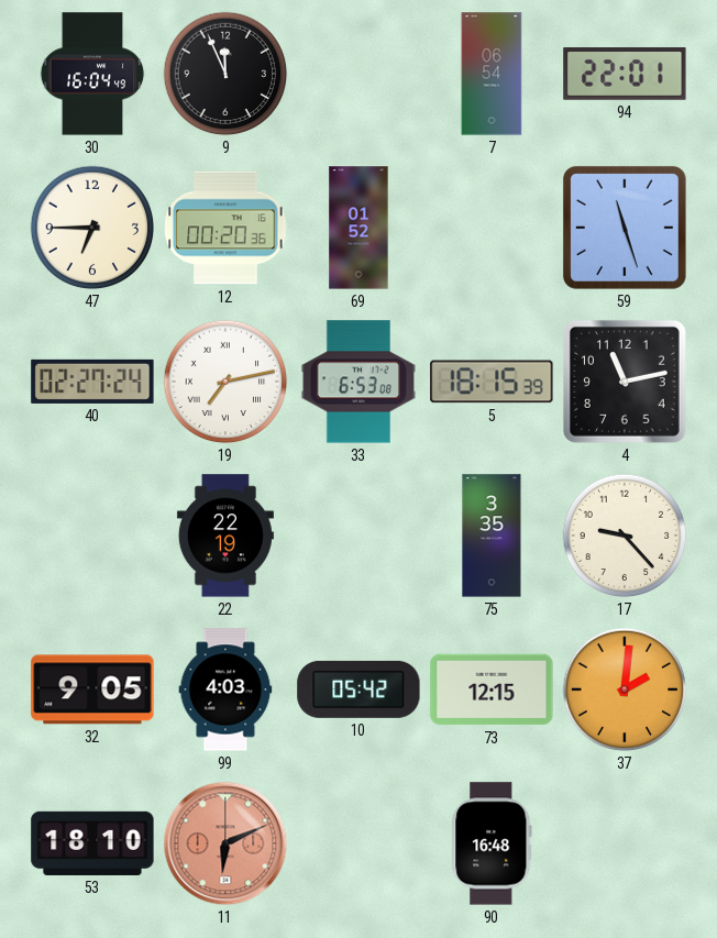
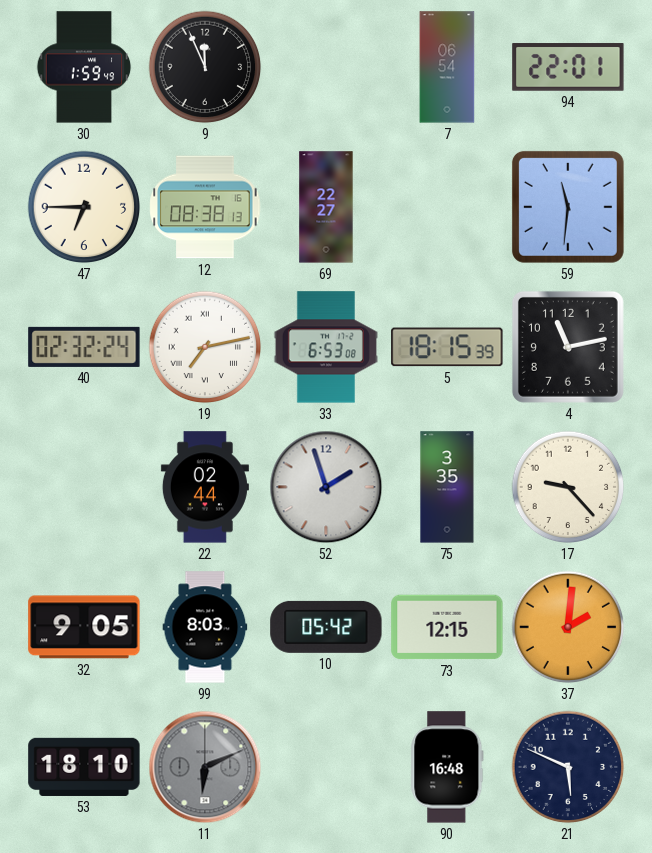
30: 16:04 -> 1:59 (84, 67)
12: 00:20 -> 08:38 (205, 207)
69: 01:52 -> 22:27 (326, 207)
59: 11:27 -> 11:31 (568, 207)
40: 02:27 -> 02:32 (84, 347)
22: 22:19 -> 02:44 (205, 487)
52: none -> 1:57 (326, 487)
99: 4:03 -> 8:03 (205, 627)
11 dial: salmon -> grey (205, 767)
21: none -> 5:49 (568, 767)
